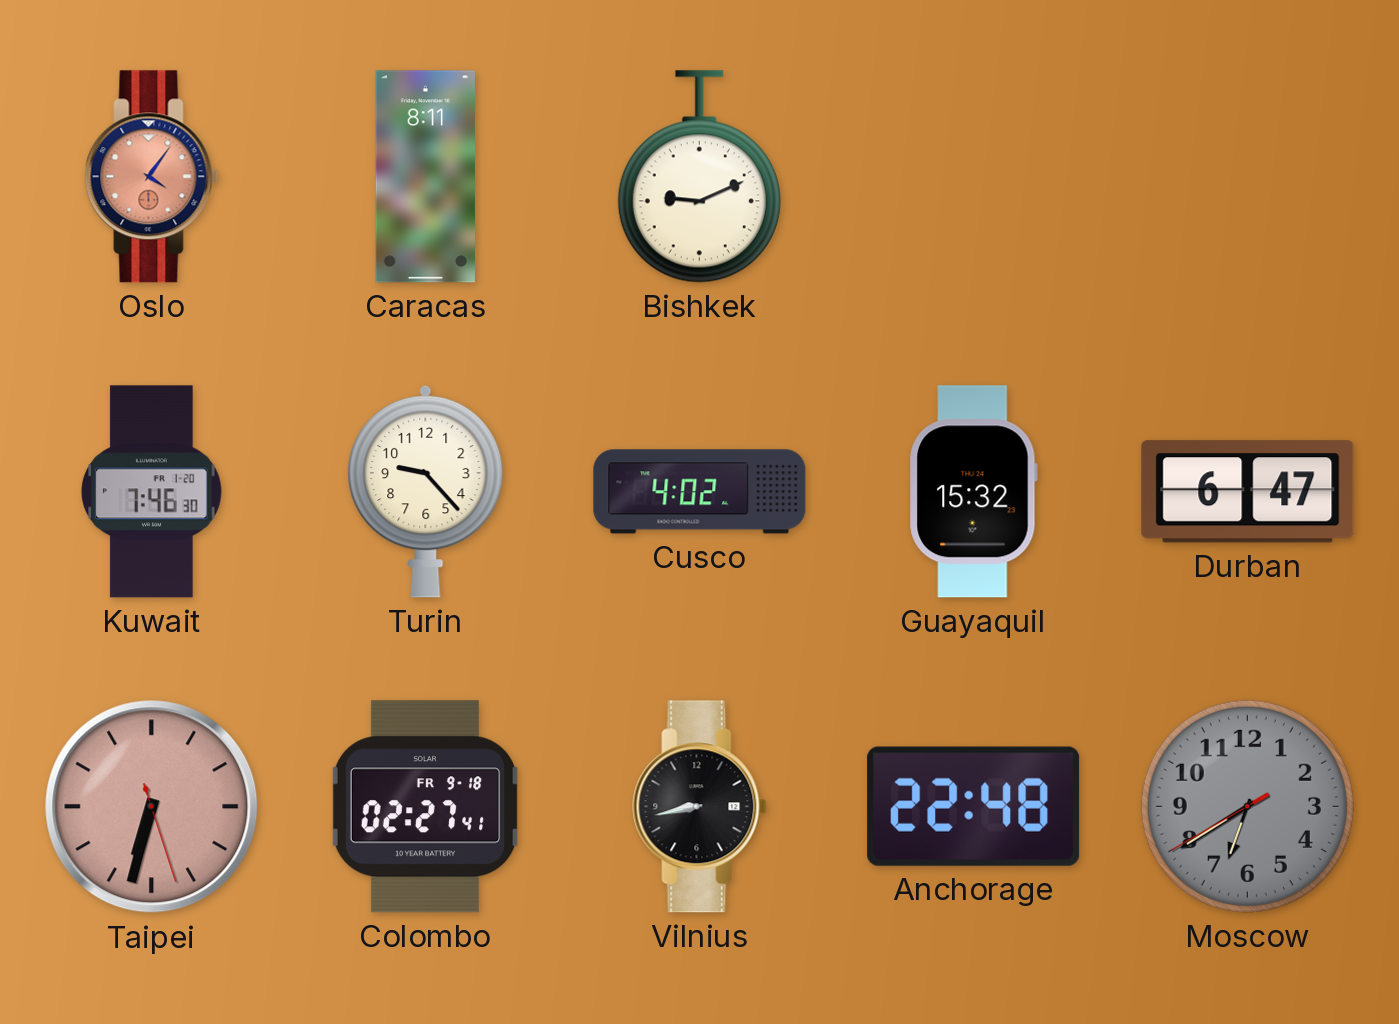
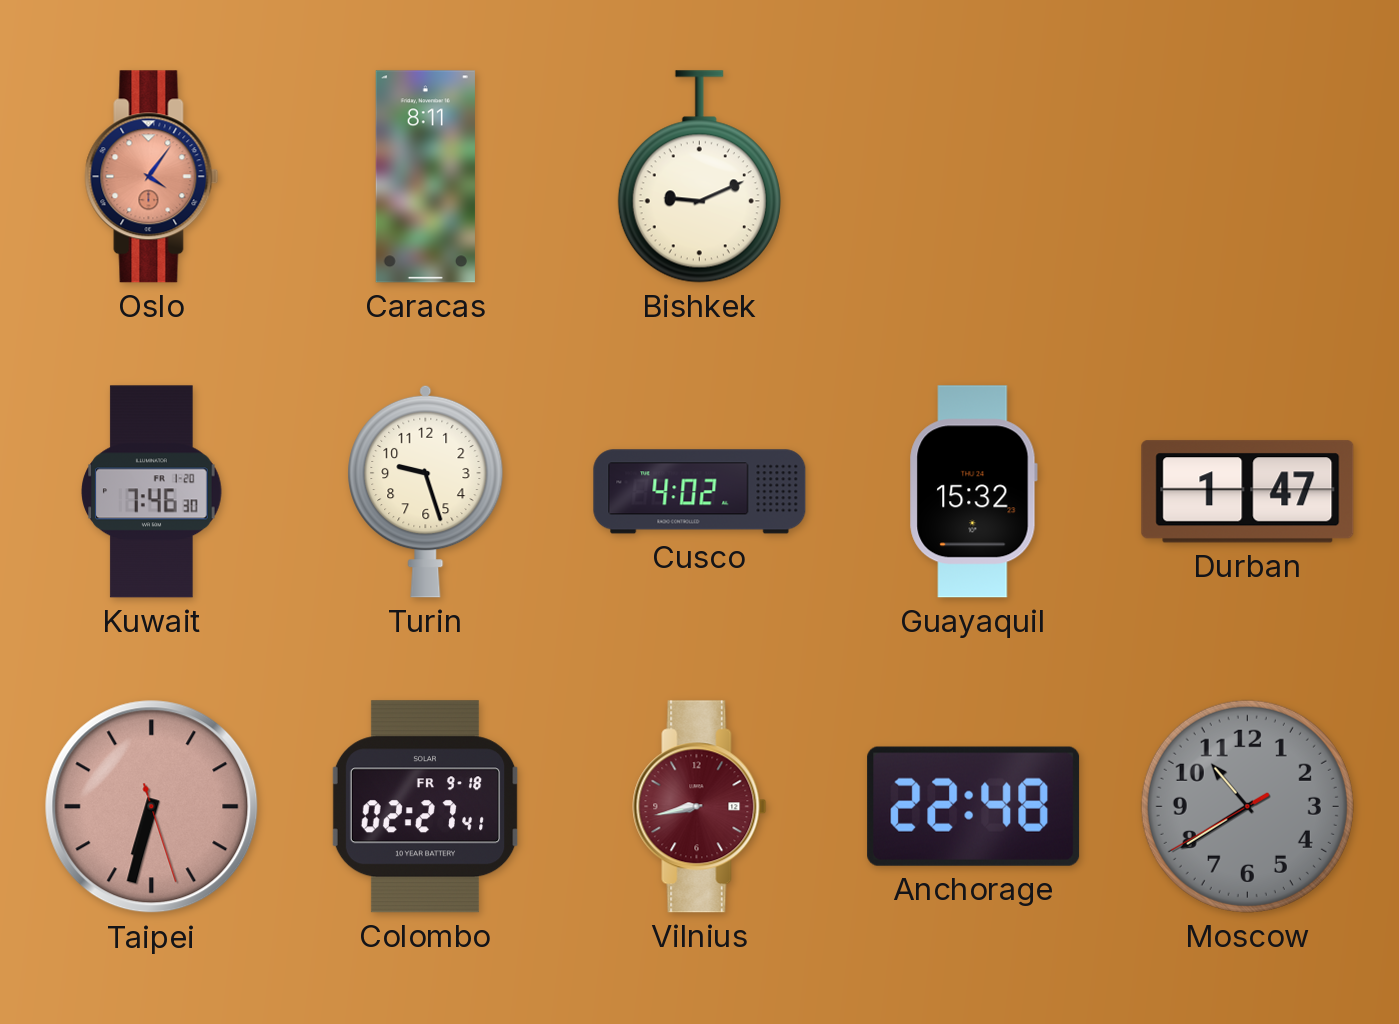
Turin: 9:23 -> 9:27 (426, 491)
Durban: 6:47 -> 1:47 (1248, 492)
Vilnius dial: black -> burgundy (700, 807)
Moscow: 6:39 -> 10:39 (1247, 806)
